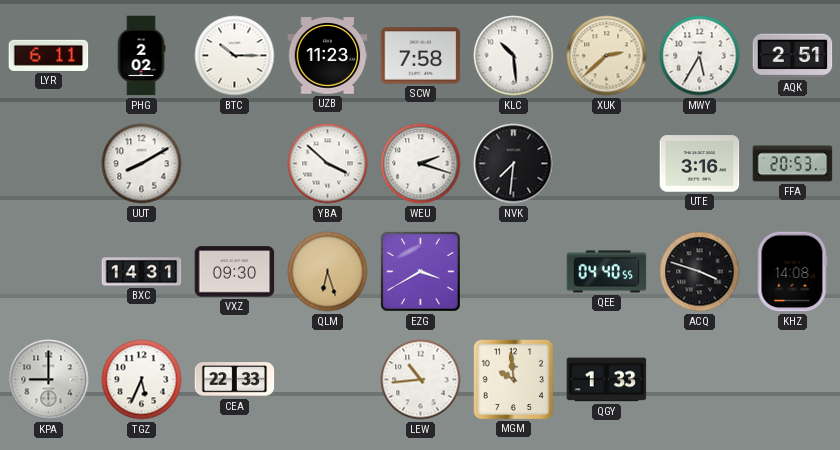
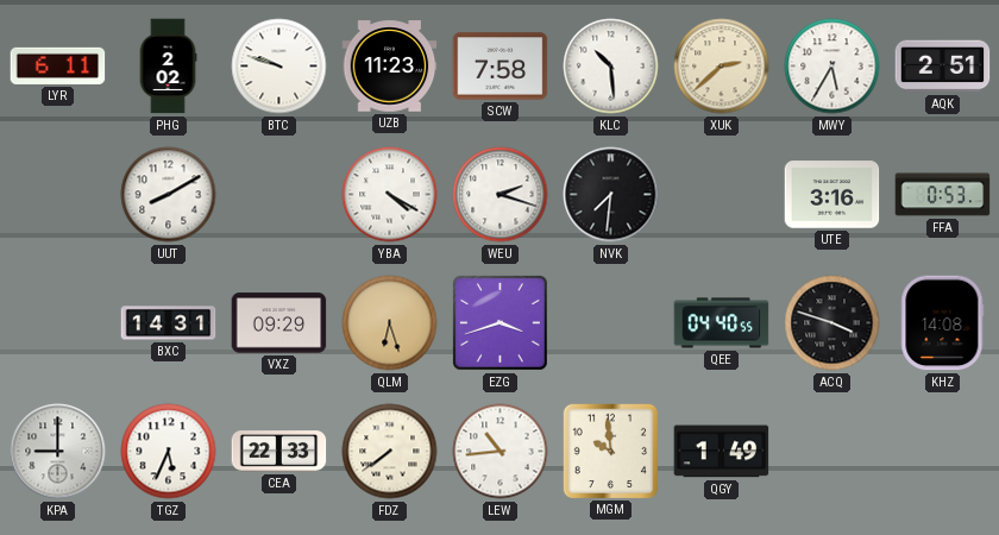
BTC: 10:15 -> 9:48 (279, 67)
YBA: 3:52 -> 4:20 (390, 195)
FFA: 20:53 -> 0:53 (943, 195)
VXZ: 09:30 -> 09:29 (279, 323)
EZG: 3:40 -> 3:42 (501, 323)
FDZ: none -> 7:39 (390, 452)
QGY: 1:33 -> 1:49 (722, 452)
